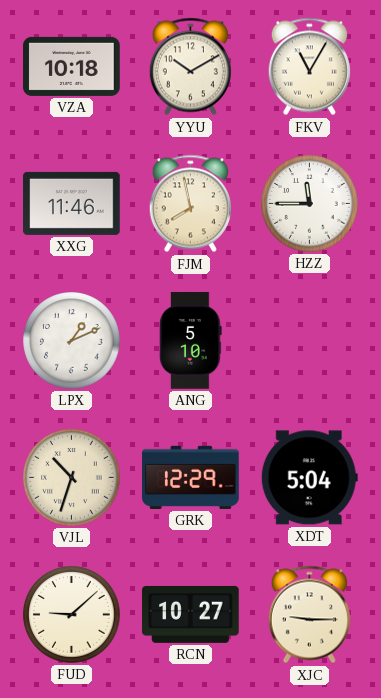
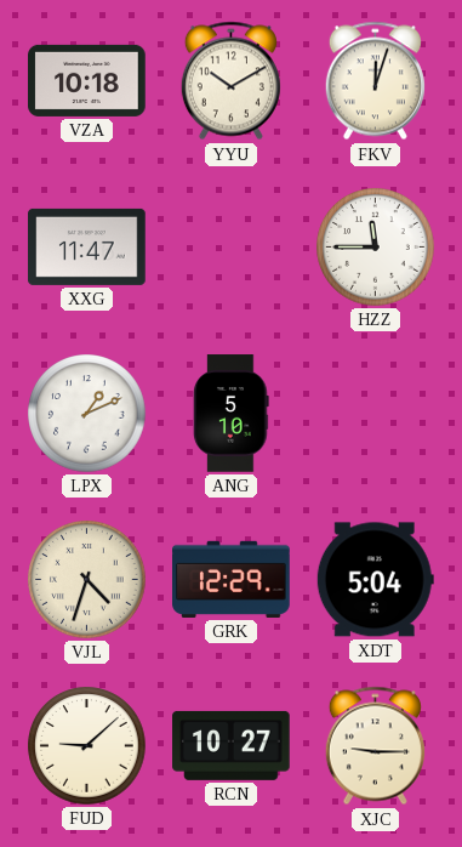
FKV: 11:05 -> 12:03 (375, 81)
XXG: 11:46 -> 11:47 (87, 246)
FJM: 7:58 -> none (190, 204)
VJL: 10:33 -> 4:33 (87, 580)
